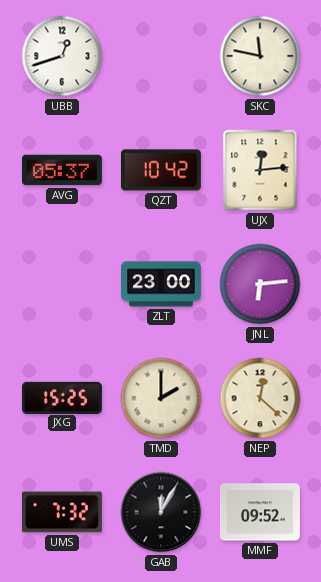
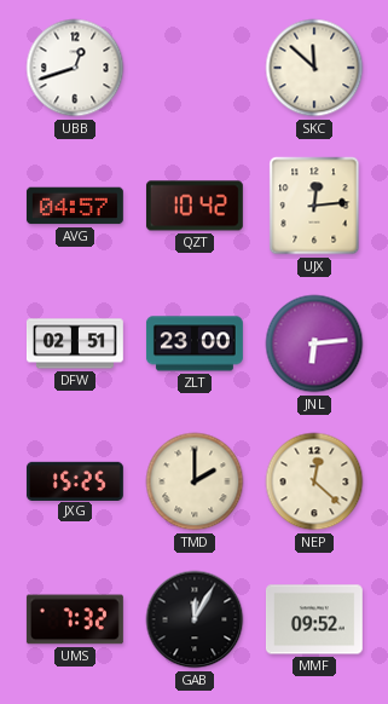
SKC: 11:47 -> 11:52 (314, 68)
AVG: 05:37 -> 04:57 (75, 206)
DFW: none -> 02:51 (75, 344)
